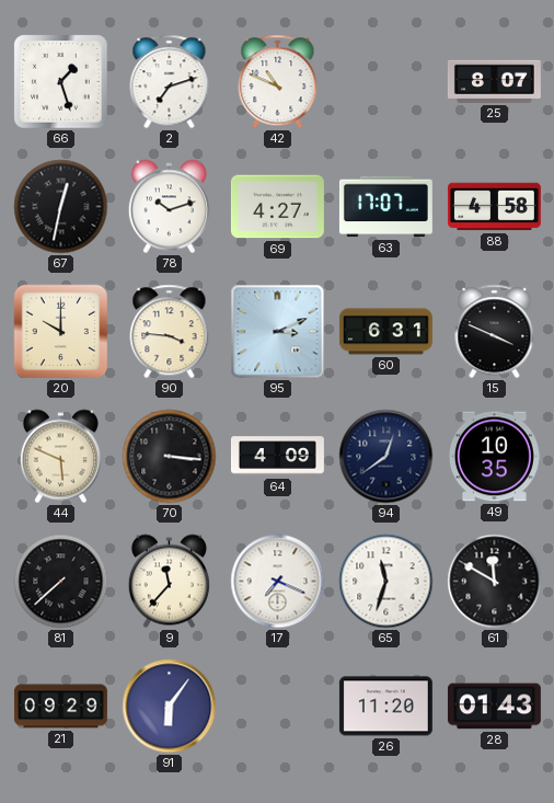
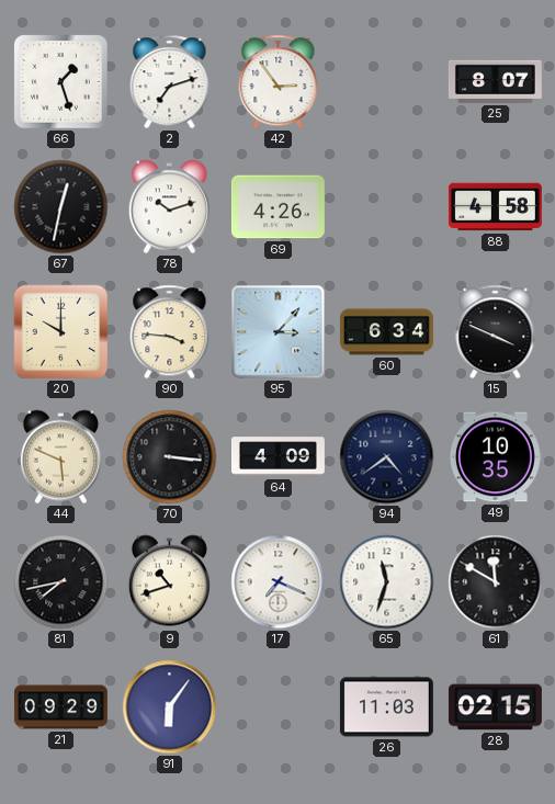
42: 10:49 -> 2:54 (279, 82)
69: 4:27 -> 4:26 (277, 207)
63: 17:07 -> none (385, 207)
95: 3:11 -> 3:07 (279, 332)
60: 6:31 -> 6:34 (386, 332)
94: 12:39 -> 4:39 (387, 457)
81: 7:38 -> 7:43 (61, 582)
9: 11:37 -> 10:42 (169, 582)
26: 11:20 -> 11:03 (386, 707)
28: 01:43 -> 02:15 (495, 707)
